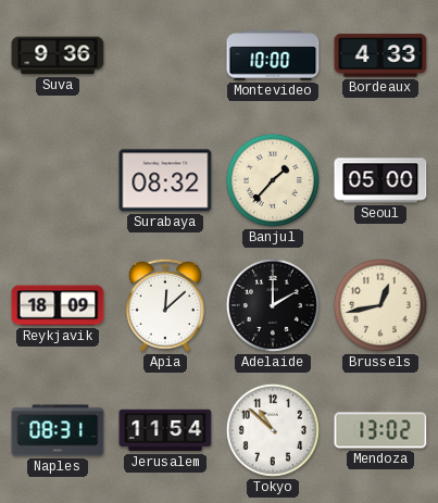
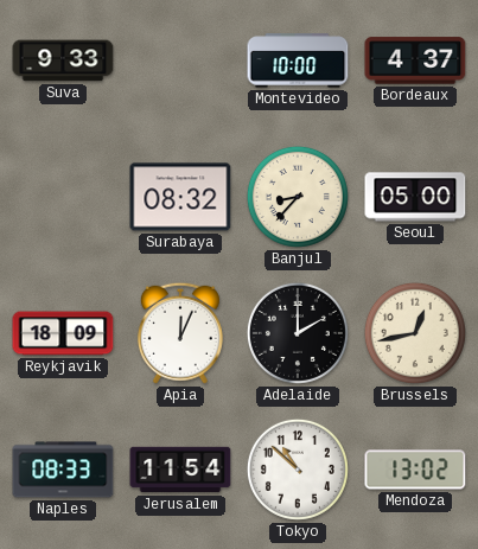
Suva: 9:36 -> 9:33 (63, 60)
Bordeaux: 4:33 -> 4:37 (415, 60)
Banjul: 1:37 -> 8:37 (298, 197)
Apia: 12:08 -> 12:04 (180, 333)
Naples: 08:31 -> 08:33 (63, 470)
